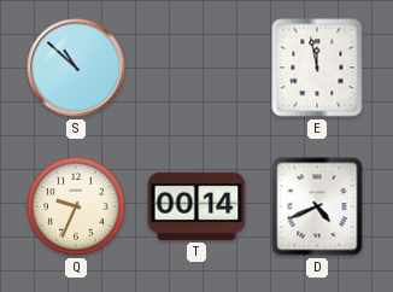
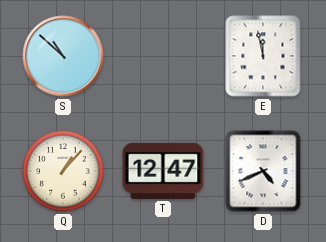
Q: 9:34 -> 1:07 (63, 171)
T: 00:14 -> 12:47 (163, 171)
